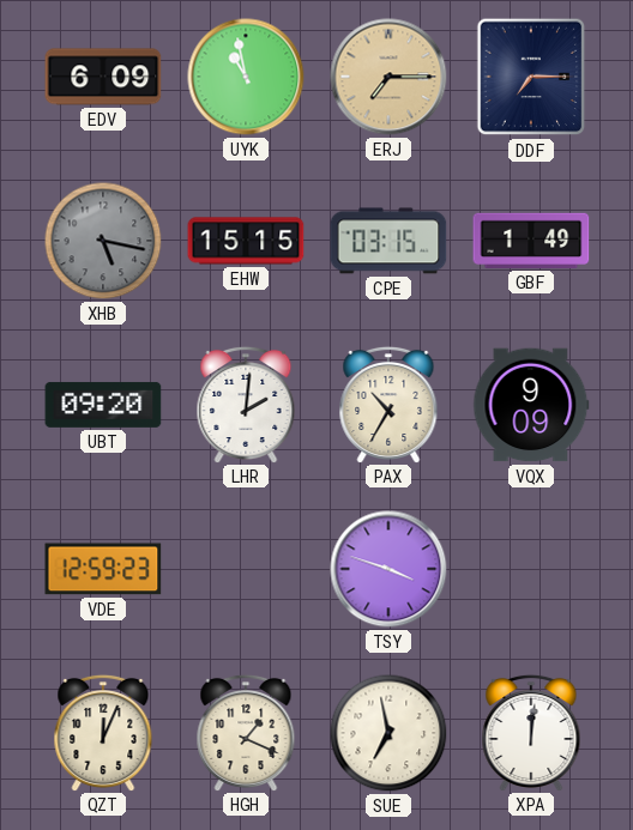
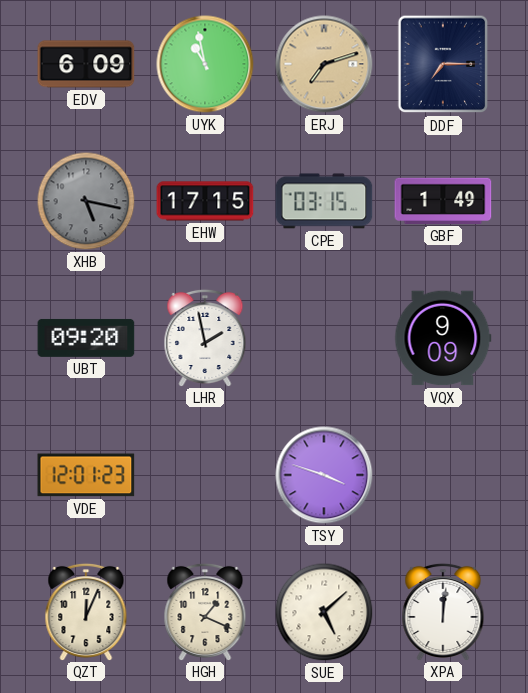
ERJ: 7:15 -> 7:12 (324, 64)
EHW: 15:15 -> 17:15 (205, 201)
LHR: 2:01 -> 1:58 (205, 337)
PAX: 10:35 -> none (388, 404)
VDE: 12:59 -> 12:01 (86, 475)
SUE: 6:58 -> 5:08 (324, 612)
